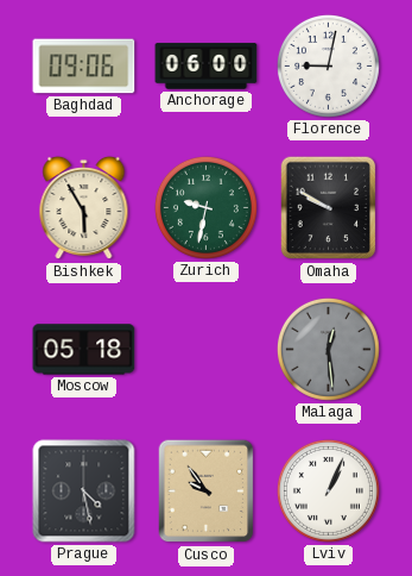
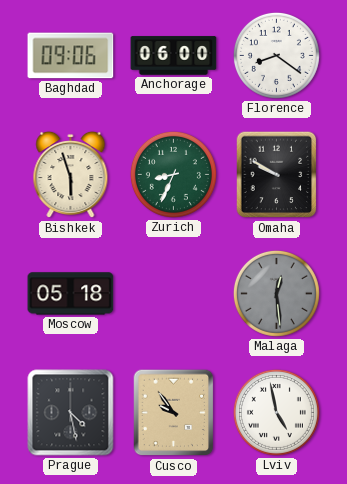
Florence: 9:02 -> 8:21 (276, 55)
Bishkek: 5:55 -> 5:57 (71, 175)
Zurich: 9:32 -> 8:34 (173, 174)
Lviv: 1:04 -> 4:58 (276, 412)
